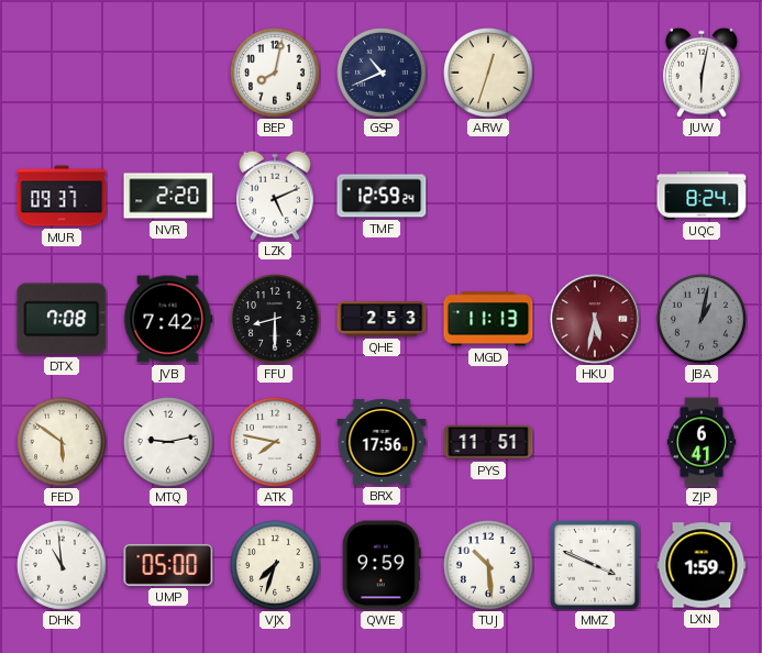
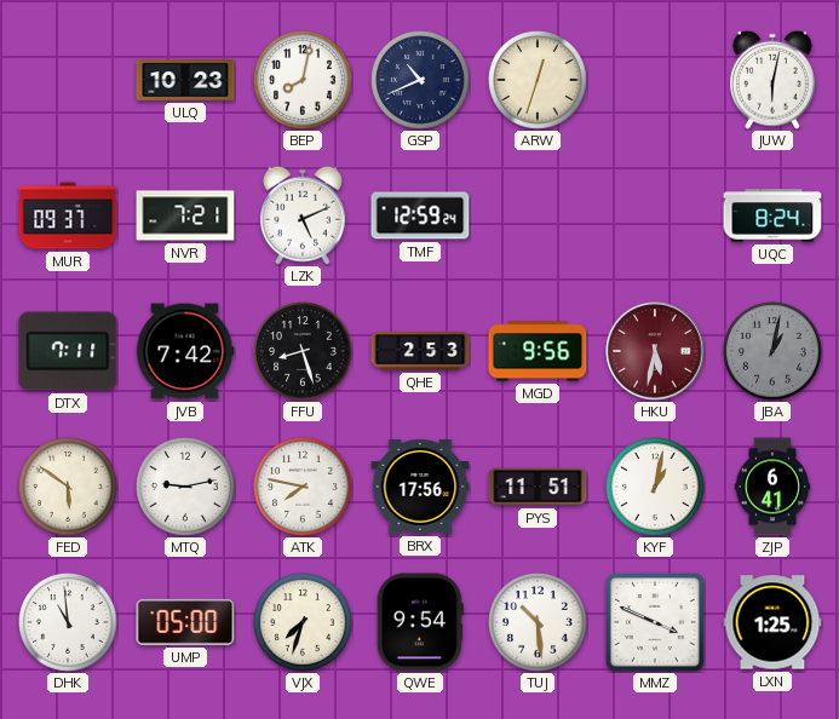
ULQ: none -> 10:23 (185, 80)
NVR: 2:20 -> 7:21 (185, 215)
DTX: 7:08 -> 7:11 (68, 351)
FFU: 8:30 -> 8:27 (303, 351)
MGD: 11:13 -> 9:56 (538, 351)
KYF: none -> 1:02 (655, 487)
QWE: 9:59 -> 9:54 (420, 622)
LXN: 1:59 -> 1:25 (772, 622)
